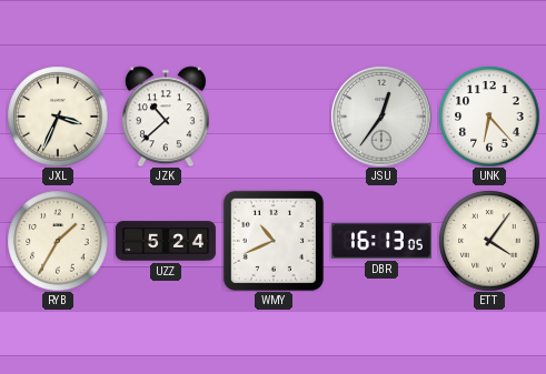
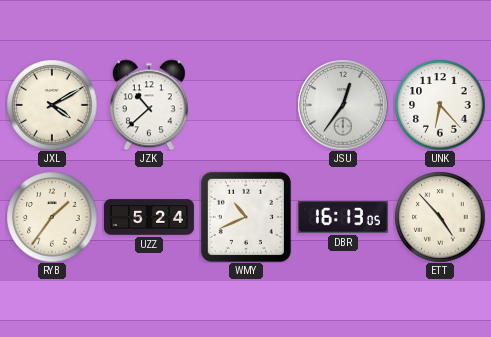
JXL: 3:34 -> 4:10 (52, 105)
RYB: 1:35 -> 1:36 (52, 217)
ETT: 4:06 -> 4:53 (440, 217)
